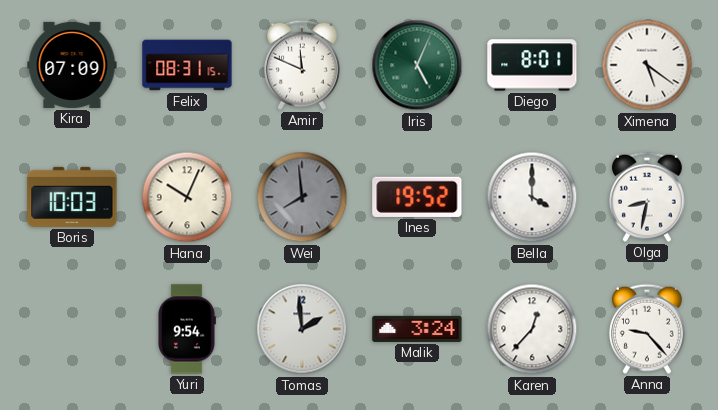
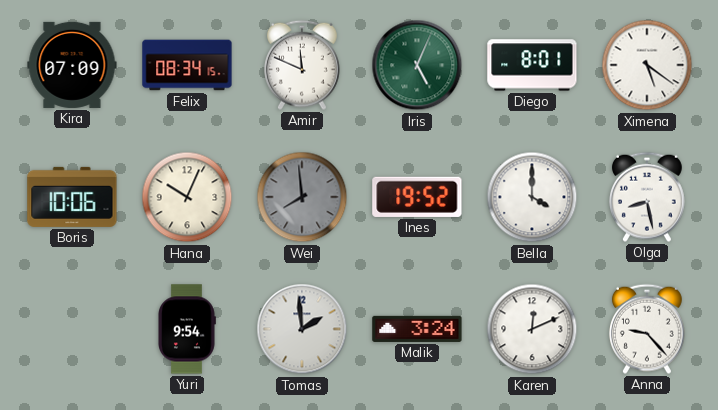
Felix: 08:31 -> 08:34 (187, 65)
Boris: 10:03 -> 10:06 (72, 197)
Olga: 8:32 -> 8:28 (647, 197)
Karen: 12:37 -> 12:11 (532, 329)
